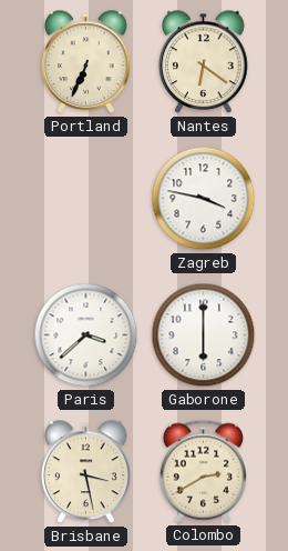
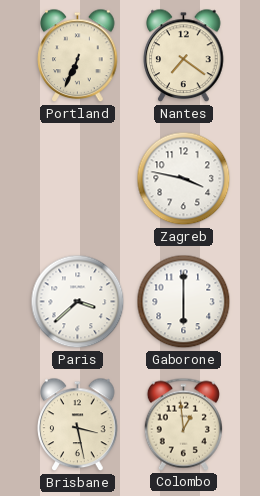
Nantes: 6:21 -> 7:21 (184, 56)
Colombo: 2:40 -> 12:59 (183, 424)
